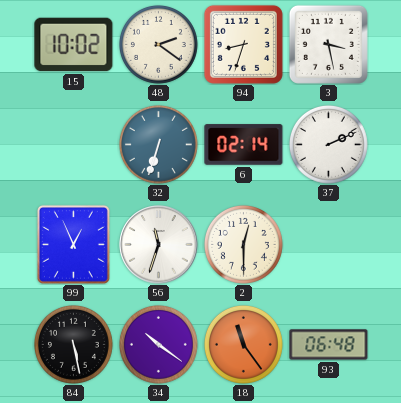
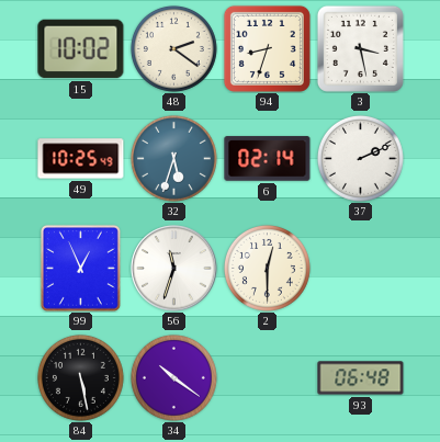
49: none -> 10:25 (81, 159)
32: 6:33 -> 5:33 (173, 158)
18: 11:24 -> none (243, 344)
